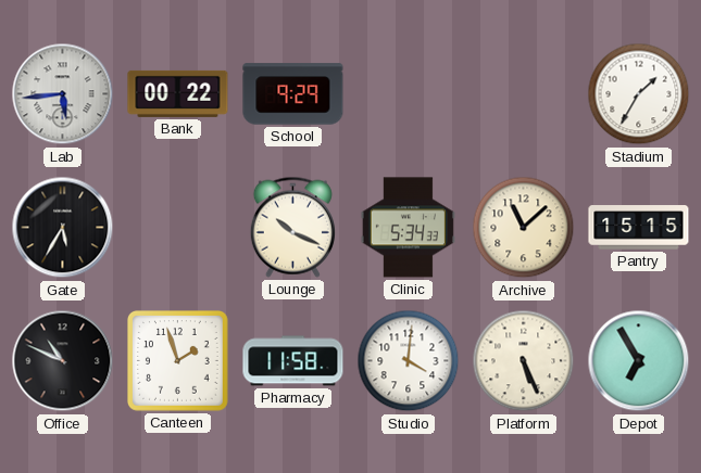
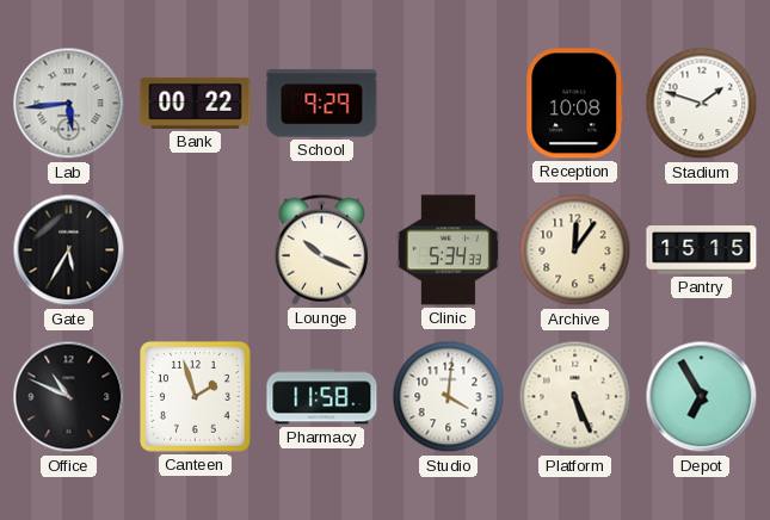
Reception: none -> 10:08 (575, 104)
Stadium: 1:35 -> 1:48 (702, 104)
Archive: 11:08 -> 12:06 (575, 250)
